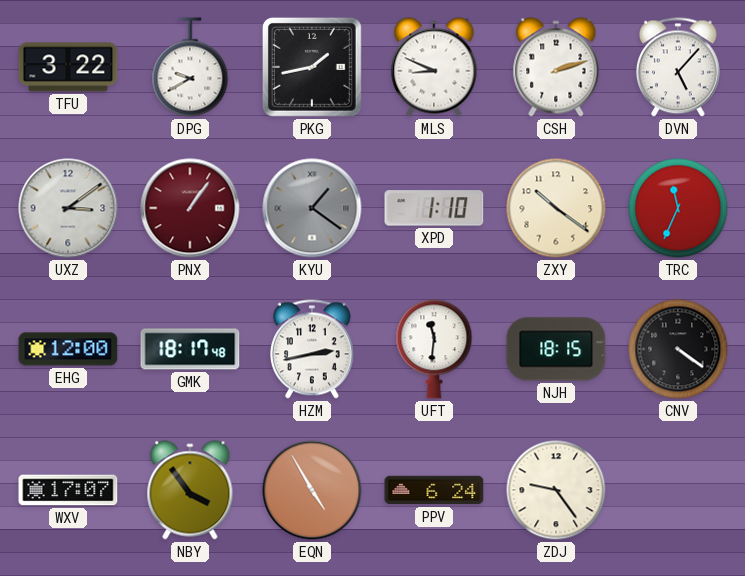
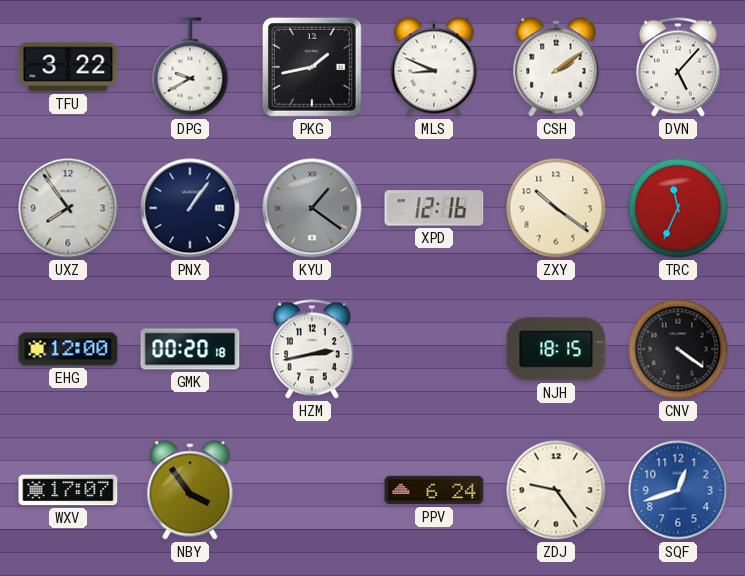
CSH: 2:12 -> 2:09 (556, 67)
UXZ: 3:09 -> 7:54 (68, 208)
PNX dial: burgundy -> navy (190, 208)
XPD: 1:10 -> 12:16 (434, 208)
GMK: 18:17 -> 00:20 (190, 349)
UFT: 11:31 -> none (434, 349)
EQN: 4:55 -> none (312, 490)
SQF: none -> 12:42 (678, 490)
